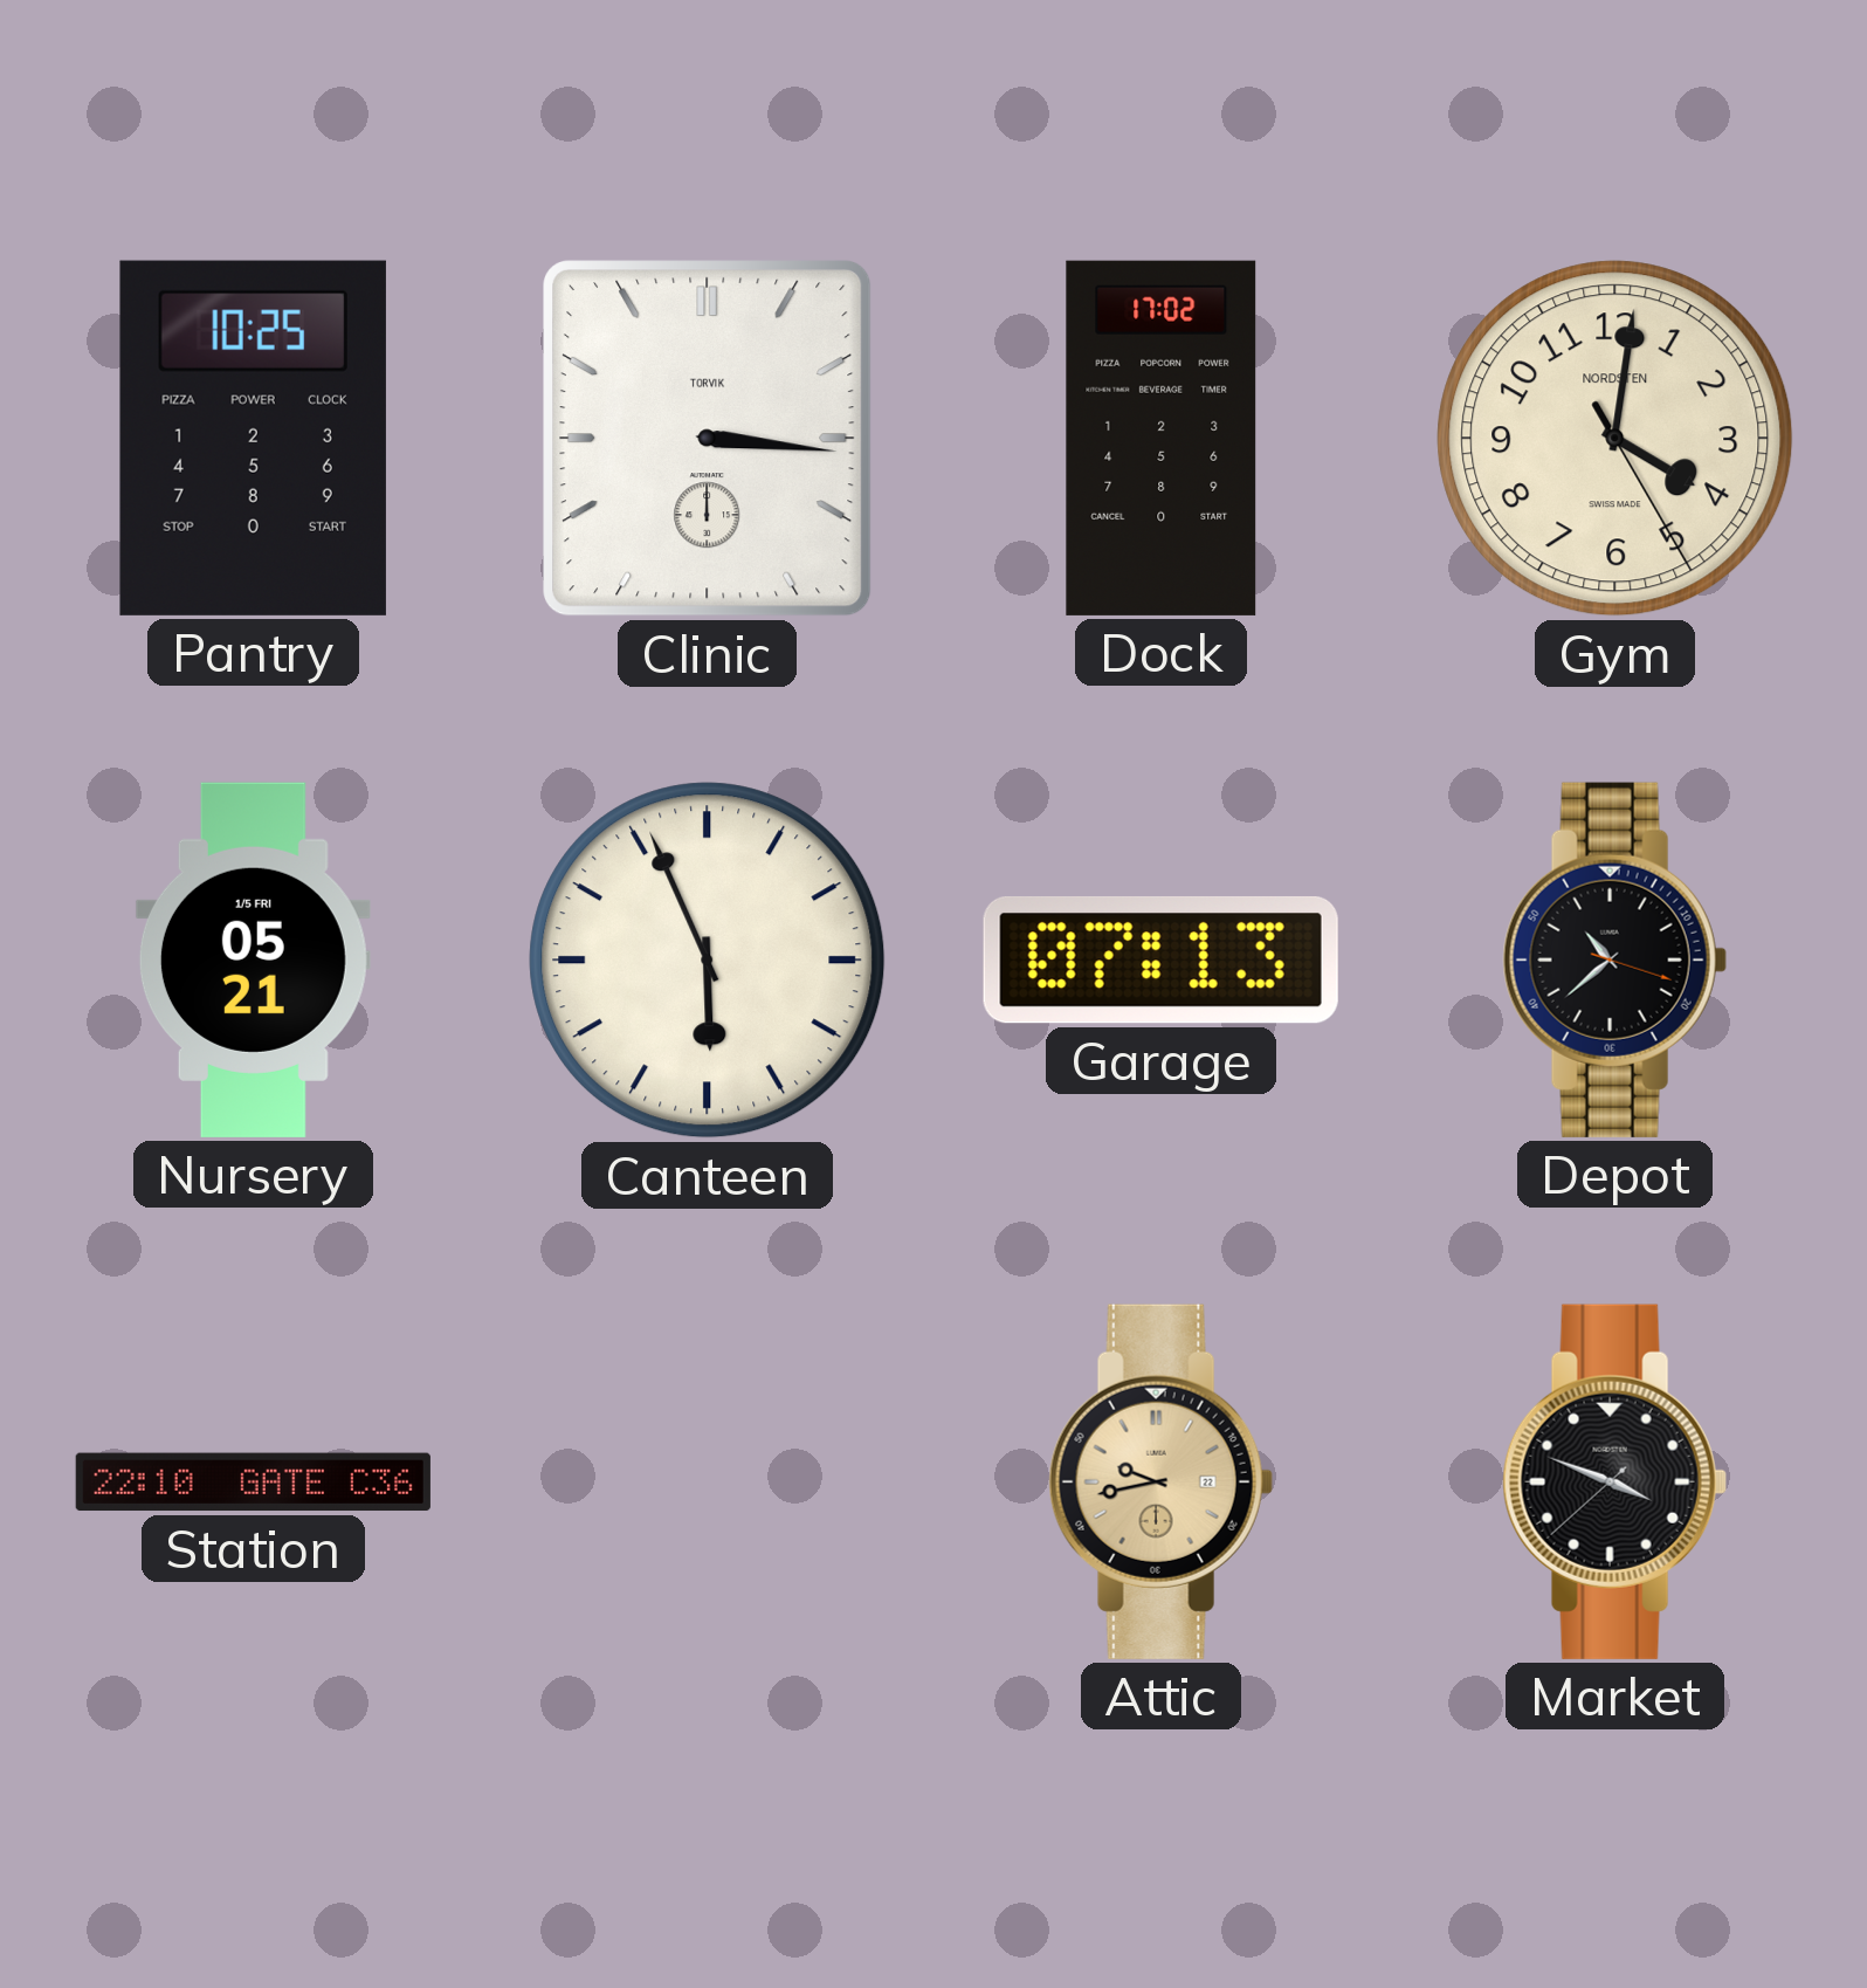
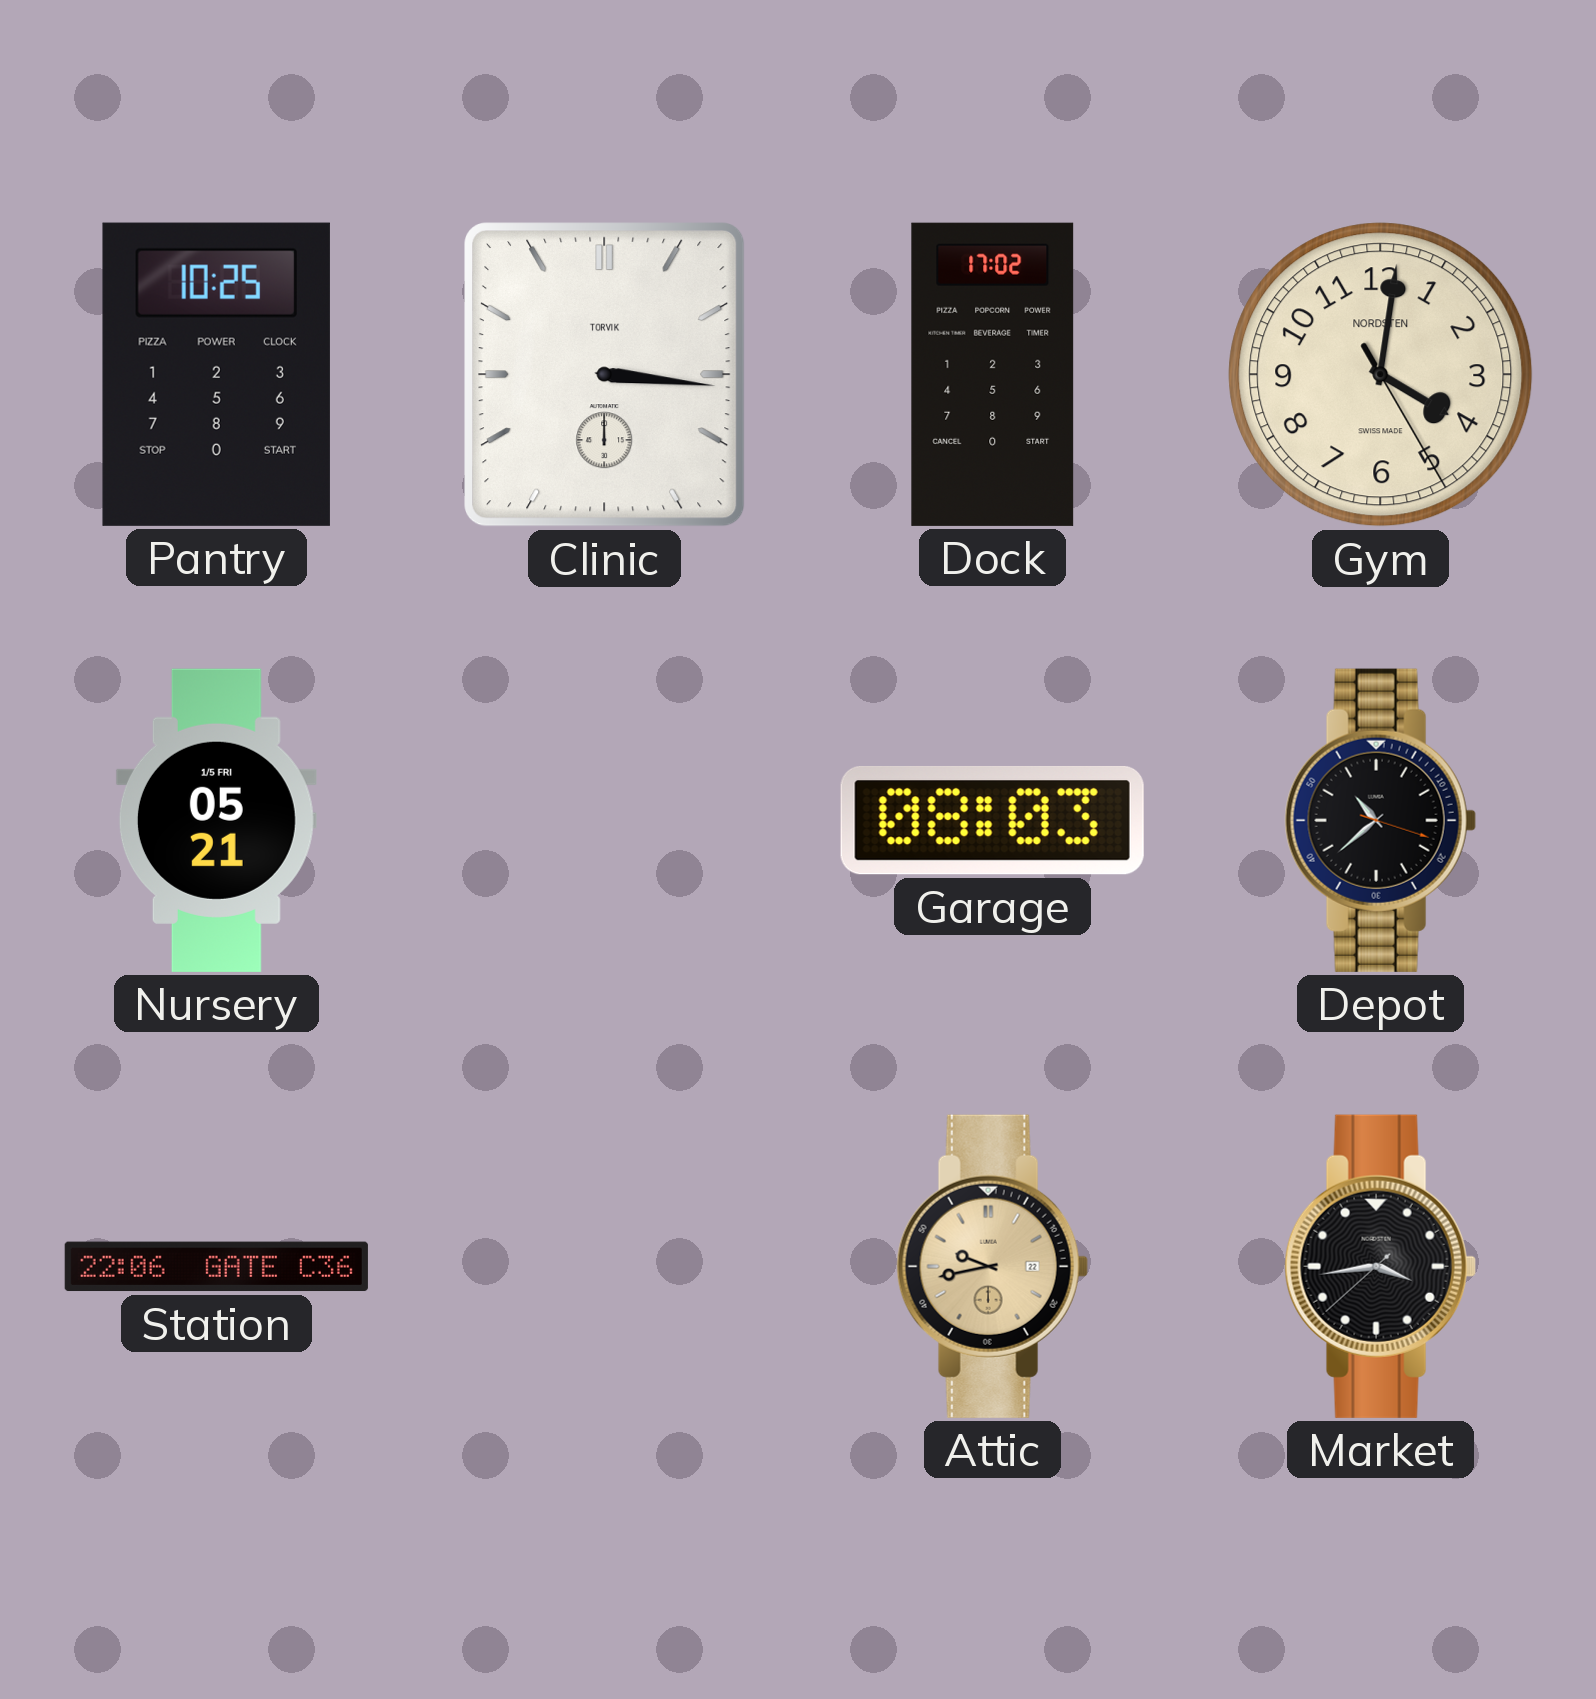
Canteen: 5:56 -> none (708, 961)
Garage: 07:13 -> 08:03 (992, 820)
Station: 22:10 -> 22:06 (216, 1267)
Market: 3:48 -> 3:43 (1380, 1266)
